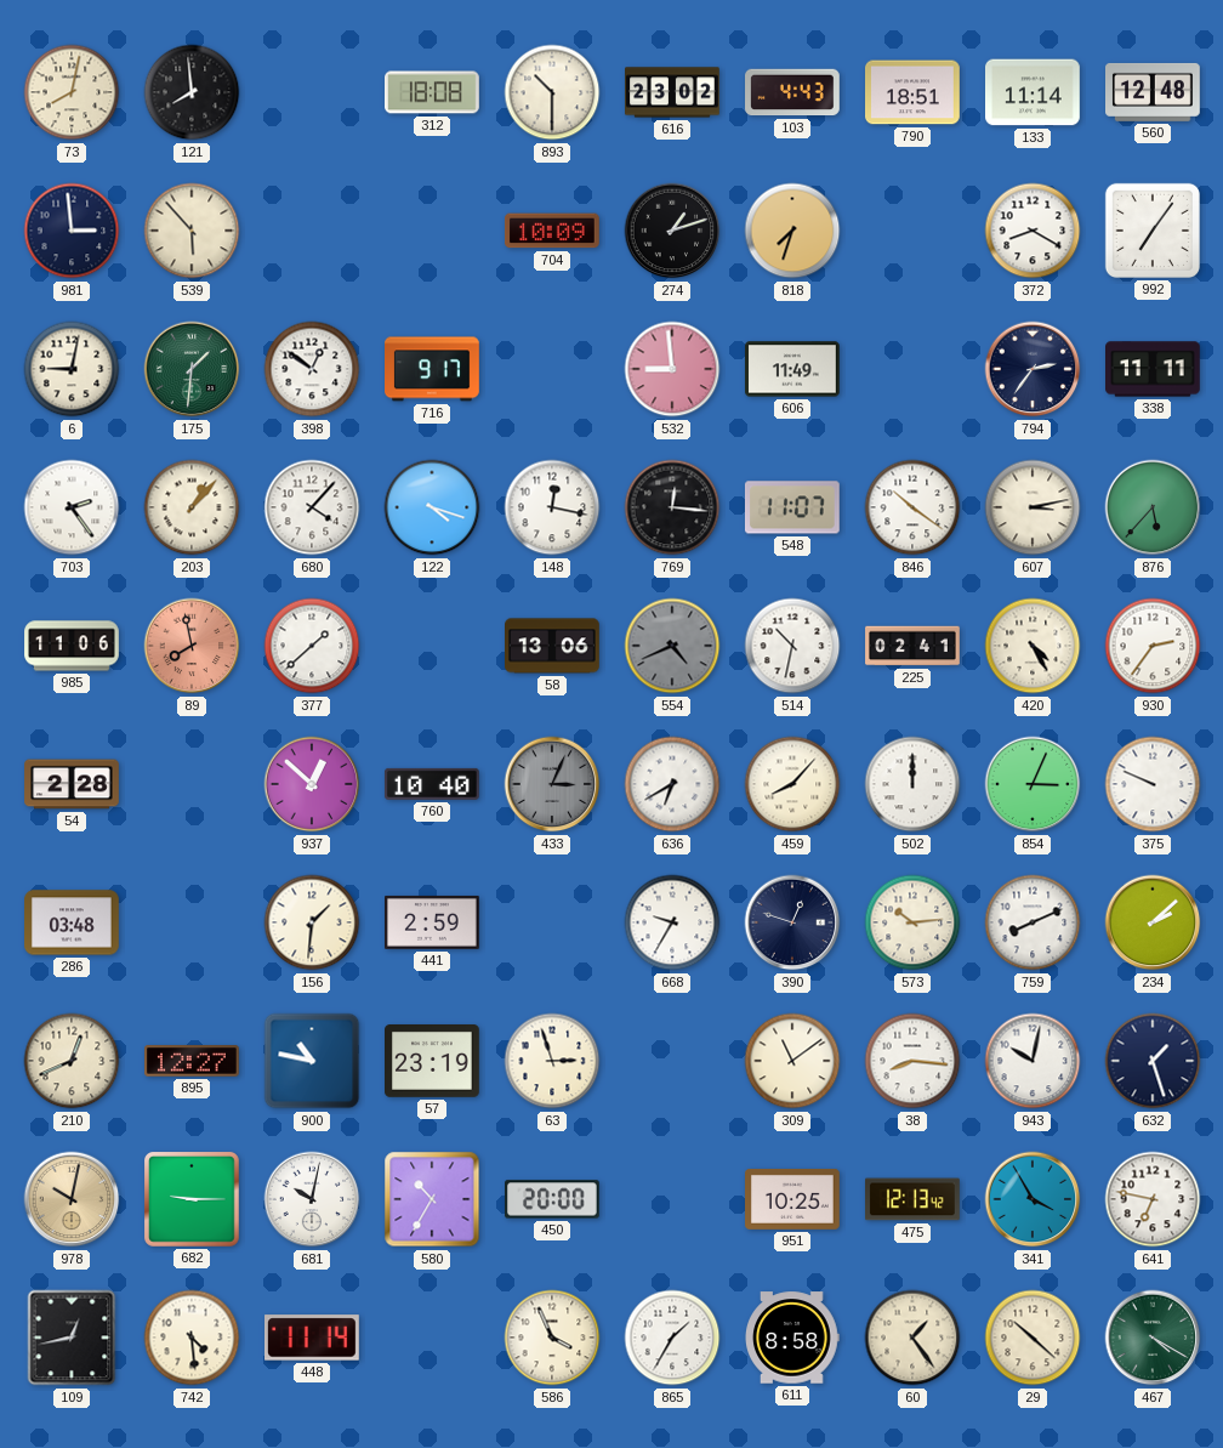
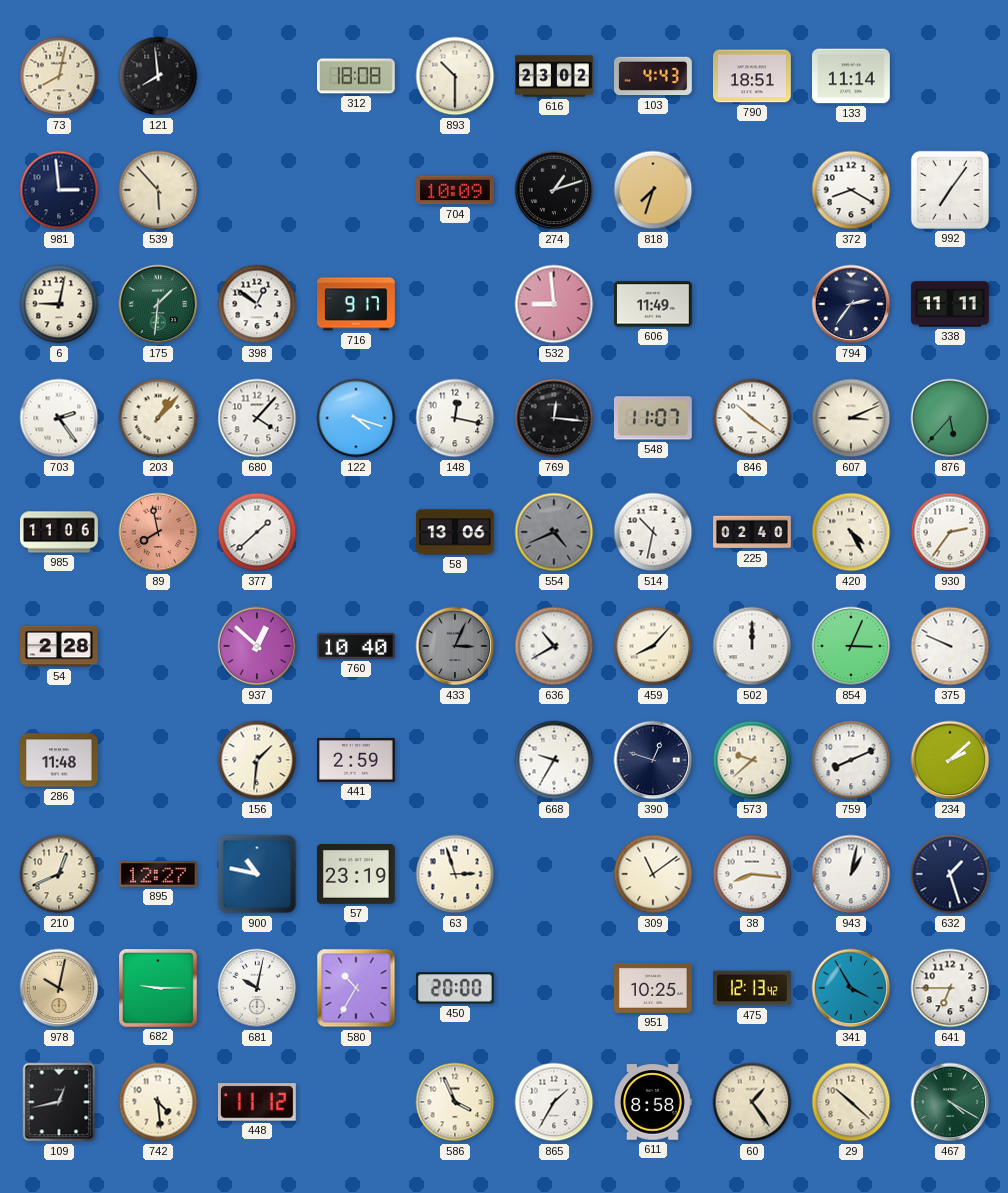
560: 12:48 -> none (1154, 92)
607: 3:13 -> 3:11 (851, 418)
225: 02:41 -> 02:40 (752, 532)
636: 6:40 -> 10:40 (554, 646)
286: 03:48 -> 11:48 (60, 760)
573: 10:14 -> 9:38 (752, 760)
943: 10:02 -> 1:02 (851, 874)
641: 6:47 -> 6:45 (950, 988)
448: 11:14 -> 11:12 (258, 1102)
